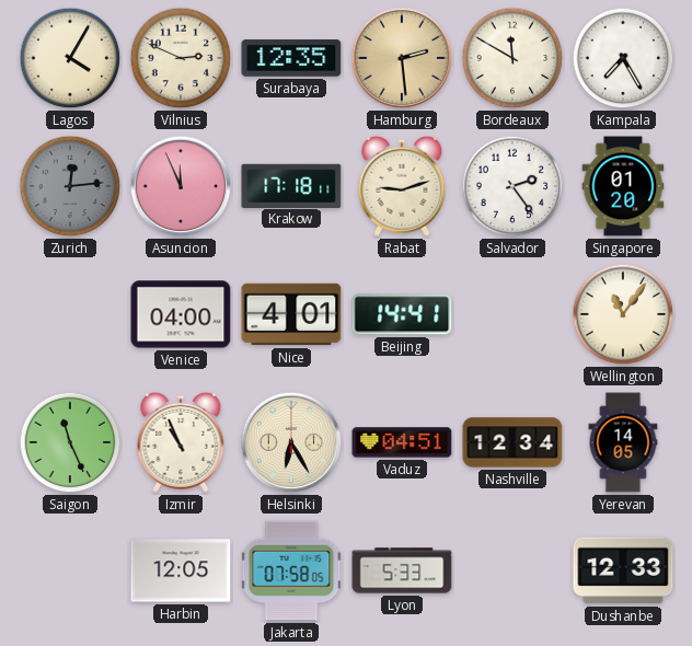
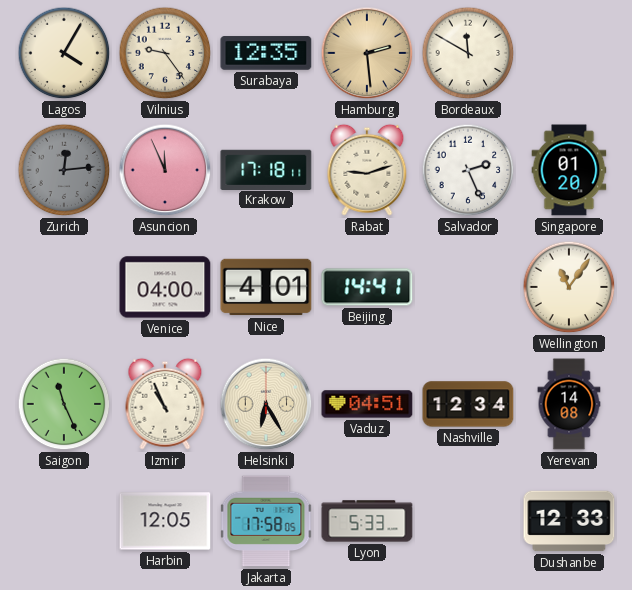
Vilnius: 2:49 -> 9:24 (165, 53)
Kampala: 7:25 -> none (623, 58)
Salvador: 2:24 -> 2:26 (468, 170)
Yerevan: 14:05 -> 14:08 (569, 404)
Jakarta: 07:58 -> 17:58 (266, 521)
